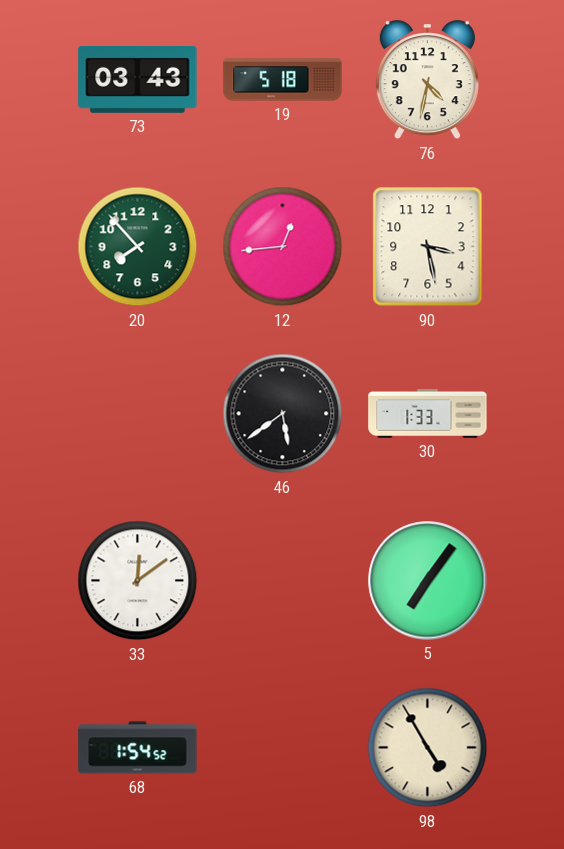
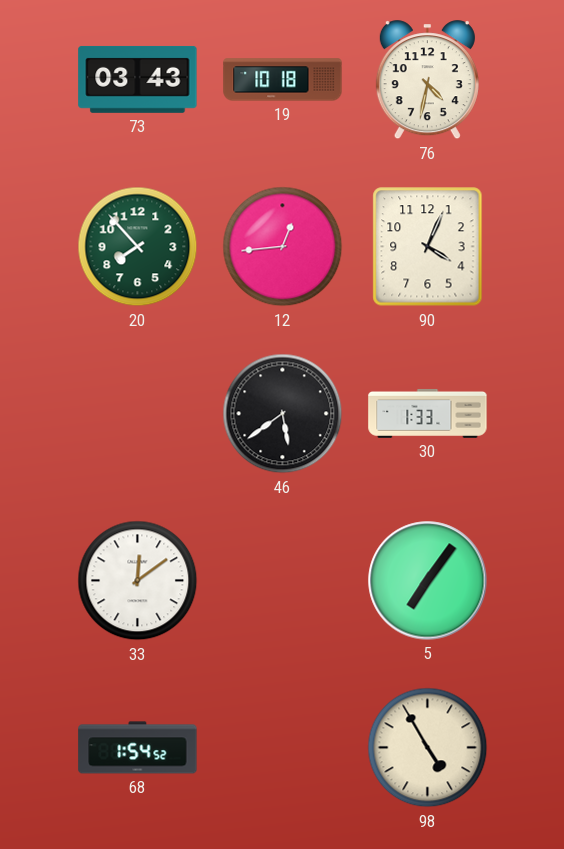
19: 5:18 -> 10:18 (283, 80)
90: 3:28 -> 4:04 (428, 247)
